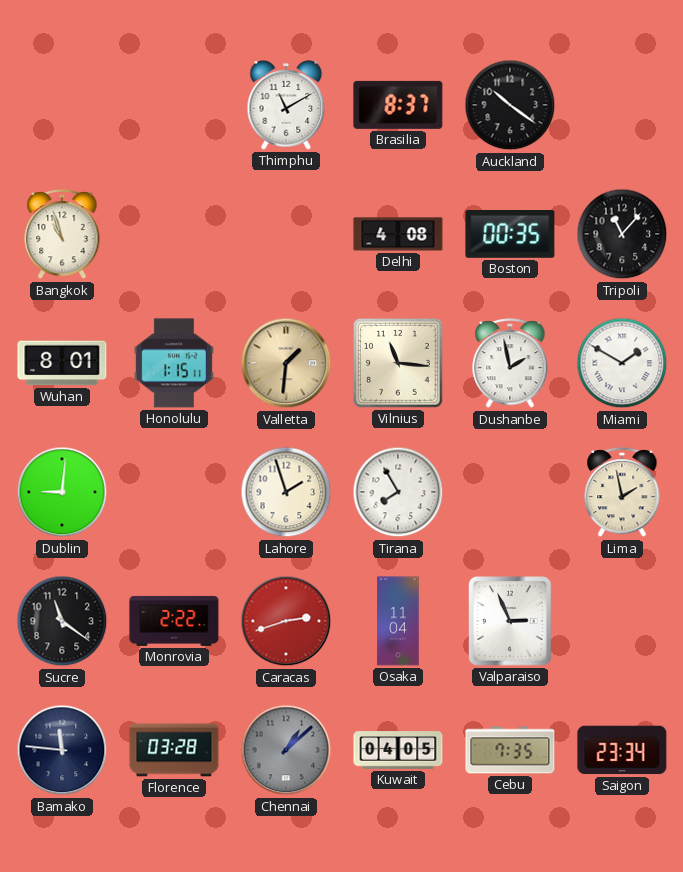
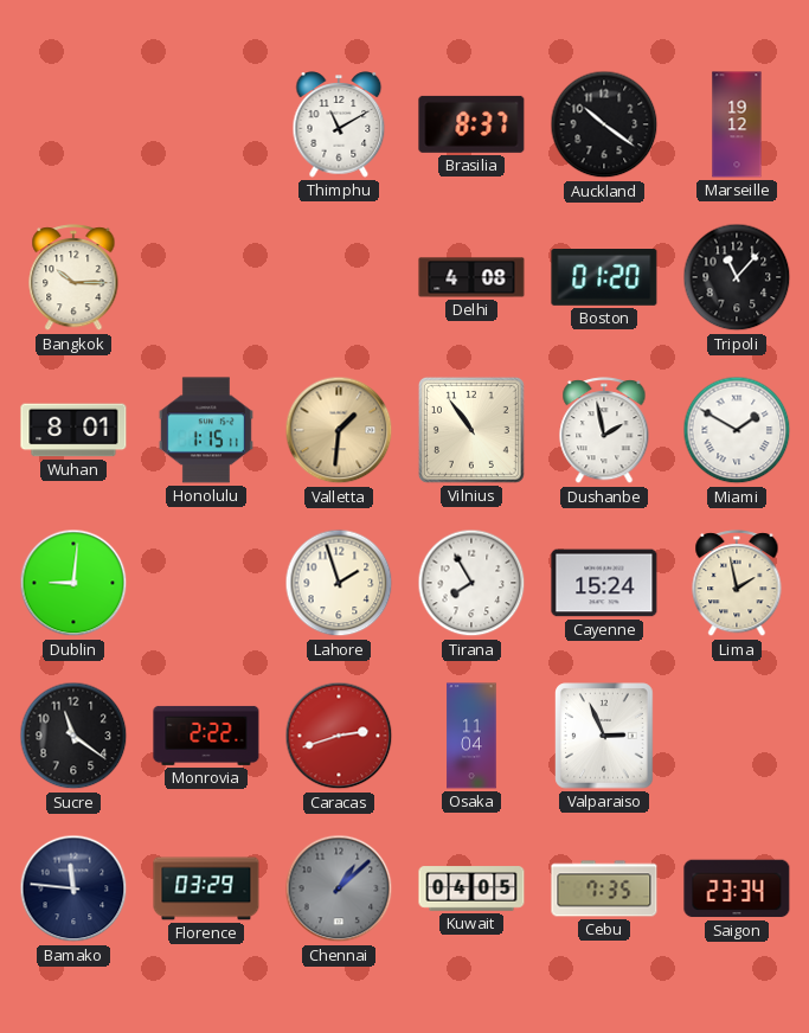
Marseille: none -> 19:12 (737, 124)
Bangkok: 10:57 -> 10:15 (73, 278)
Boston: 00:35 -> 01:20 (604, 278)
Vilnius: 11:16 -> 10:54 (471, 430)
Cayenne: none -> 15:24 (604, 583)
Florence: 03:28 -> 03:29 (206, 888)
